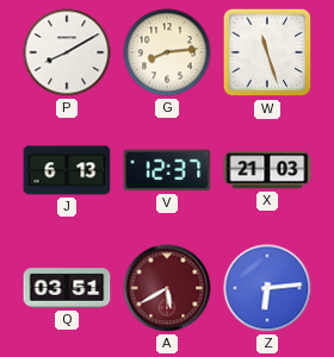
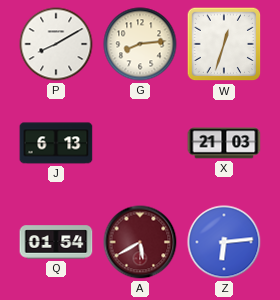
W: 11:27 -> 12:33 (224, 44)
V: 12:37 -> none (167, 170)
Q: 03:51 -> 01:54 (56, 242)
